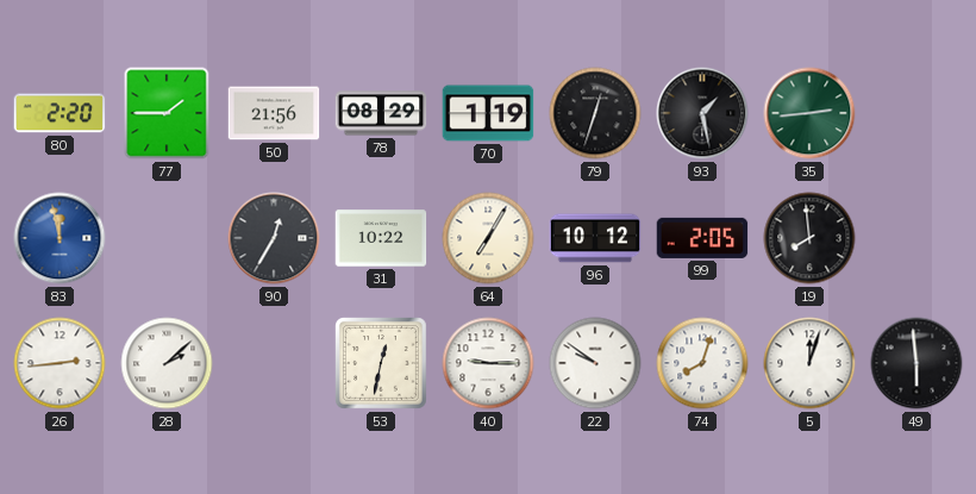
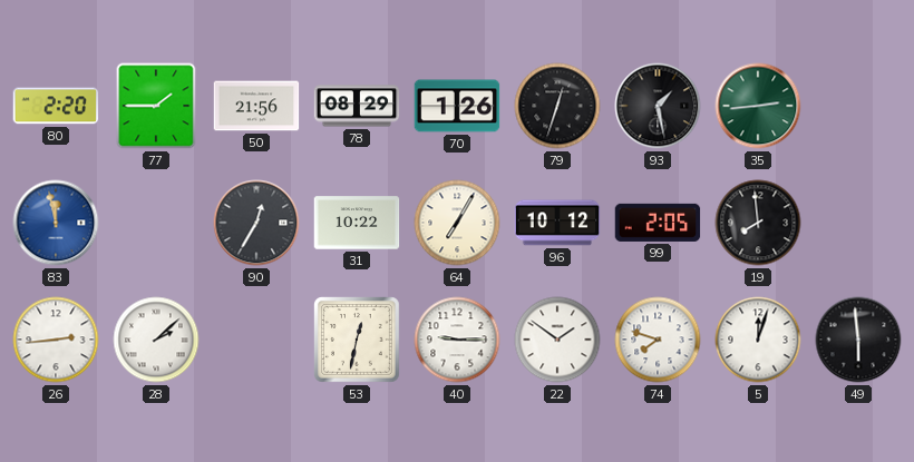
70: 1:19 -> 1:26 (457, 106)
22: 9:51 -> 1:51 (557, 340)
74: 8:03 -> 7:48 (658, 340)
